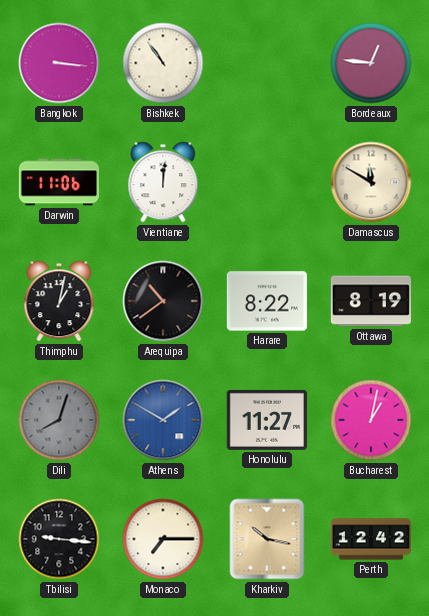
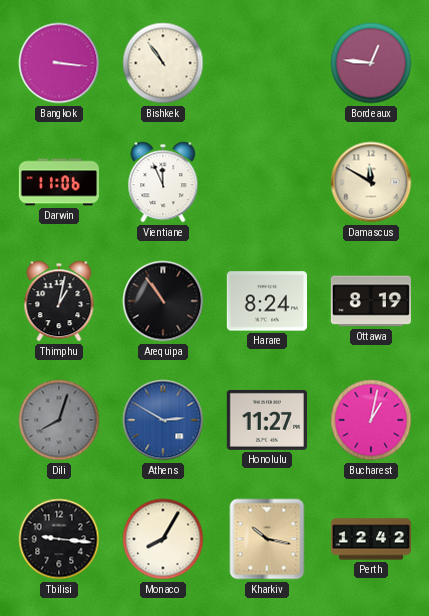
Vientiane: 12:01 -> 11:56 (163, 182)
Arequipa: 10:39 -> 10:54 (163, 301)
Harare: 8:22 -> 8:24 (267, 301)
Athens: 1:50 -> 2:50 (163, 420)
Monaco: 7:15 -> 8:05 (163, 539)
